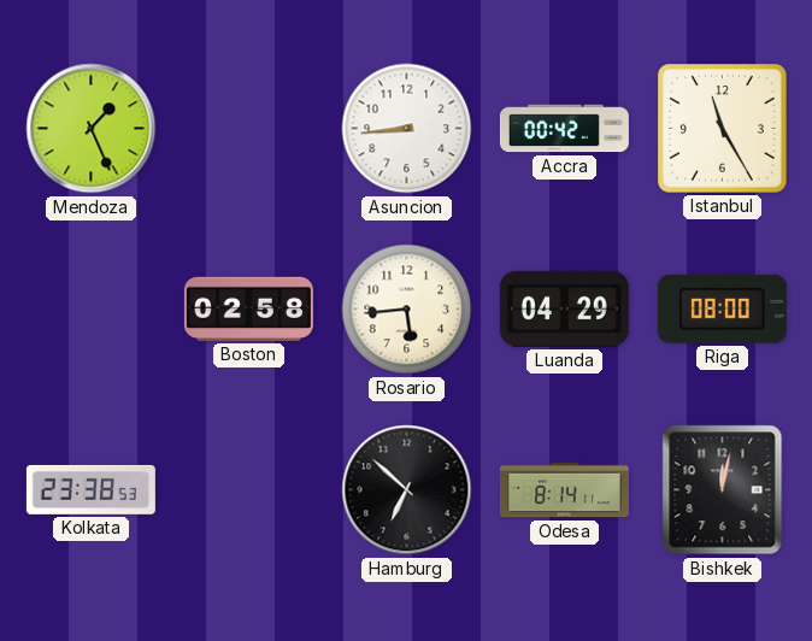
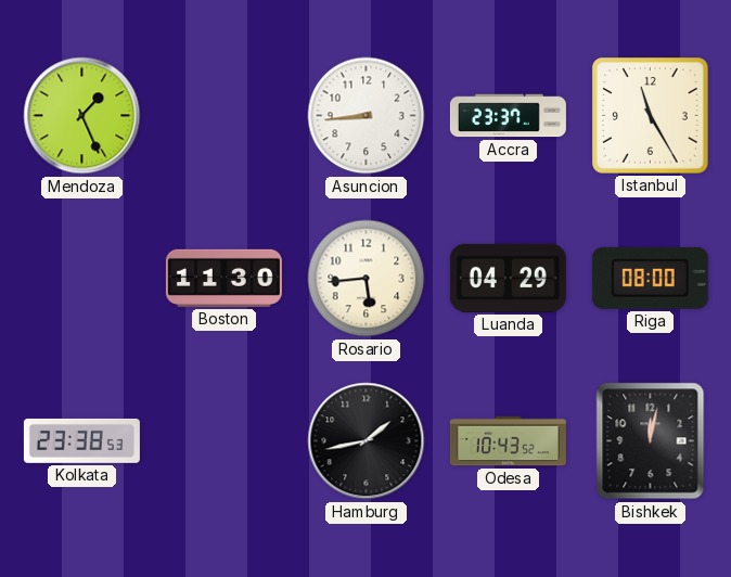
Accra: 00:42 -> 23:37 (508, 116)
Boston: 02:58 -> 11:30 (223, 278)
Hamburg: 6:52 -> 1:43 (367, 441)
Odesa: 8:14 -> 10:43 (508, 441)
